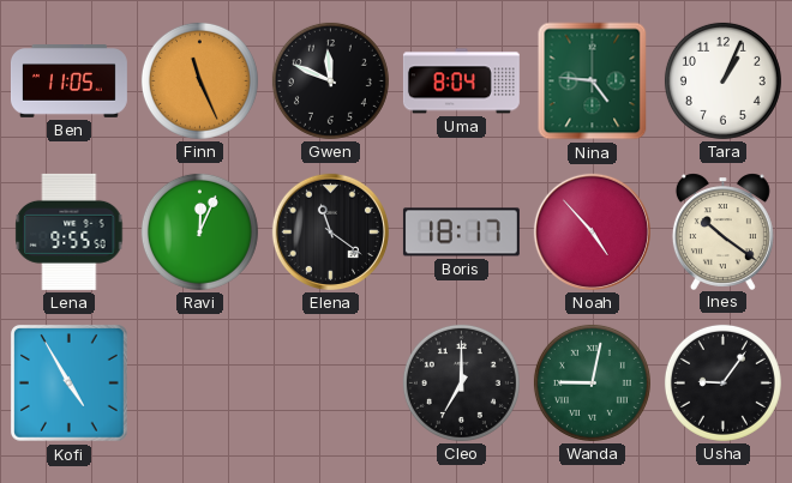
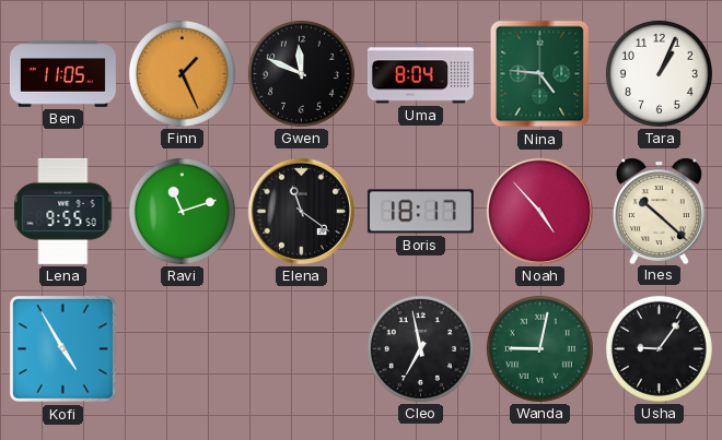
Finn: 11:26 -> 1:26 (182, 73)
Ravi: 12:04 -> 11:12 (182, 211)
Ines: 10:21 -> 10:22 (659, 211)
Cleo: 7:00 -> 6:58 (420, 348)
